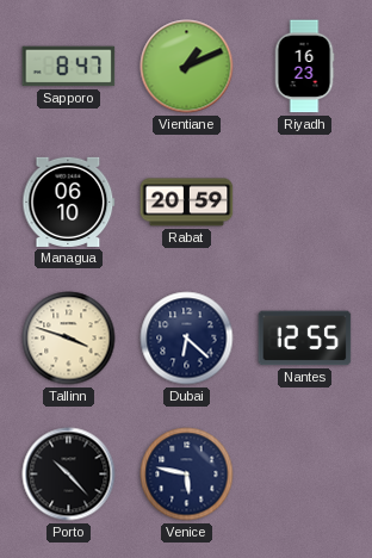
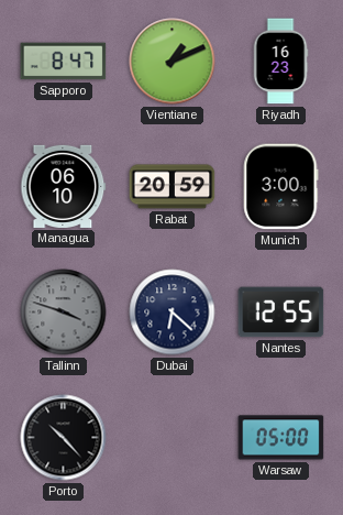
Munich: none -> 3:00 (280, 187)
Tallinn dial: cream -> grey (64, 313)
Venice: 5:47 -> none (187, 475)
Warsaw: none -> 05:00 (281, 438)
